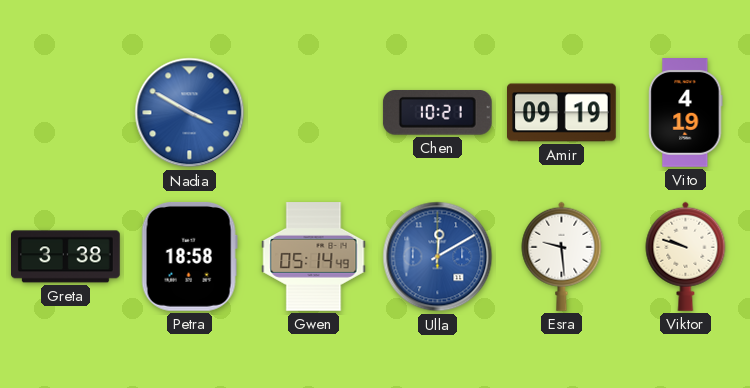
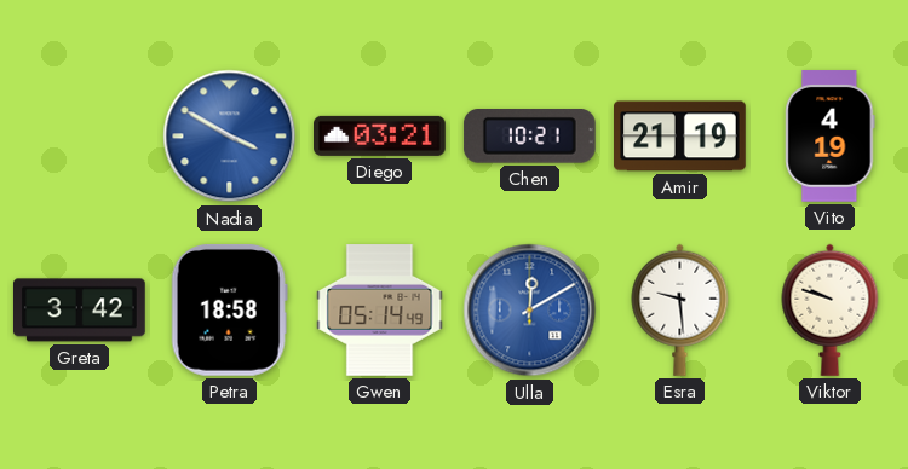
Diego: none -> 03:21 (380, 135)
Amir: 09:19 -> 21:19 (680, 137)
Greta: 3:38 -> 3:42 (80, 311)
